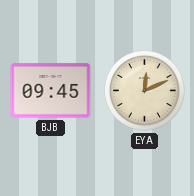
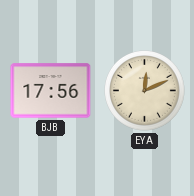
BJB: 09:45 -> 17:56 (51, 91)
